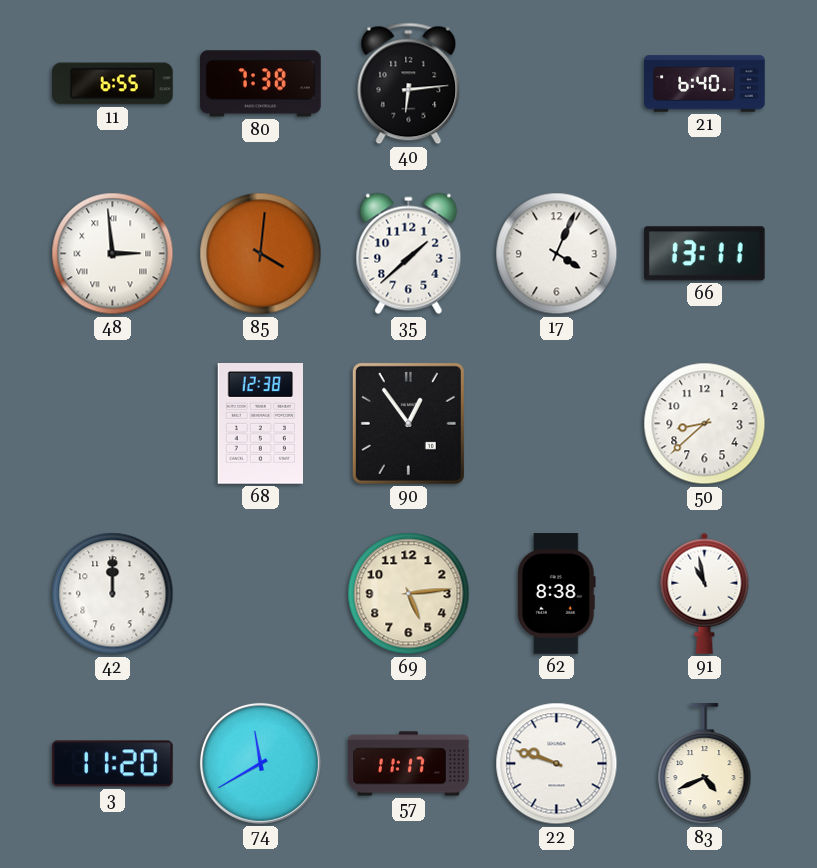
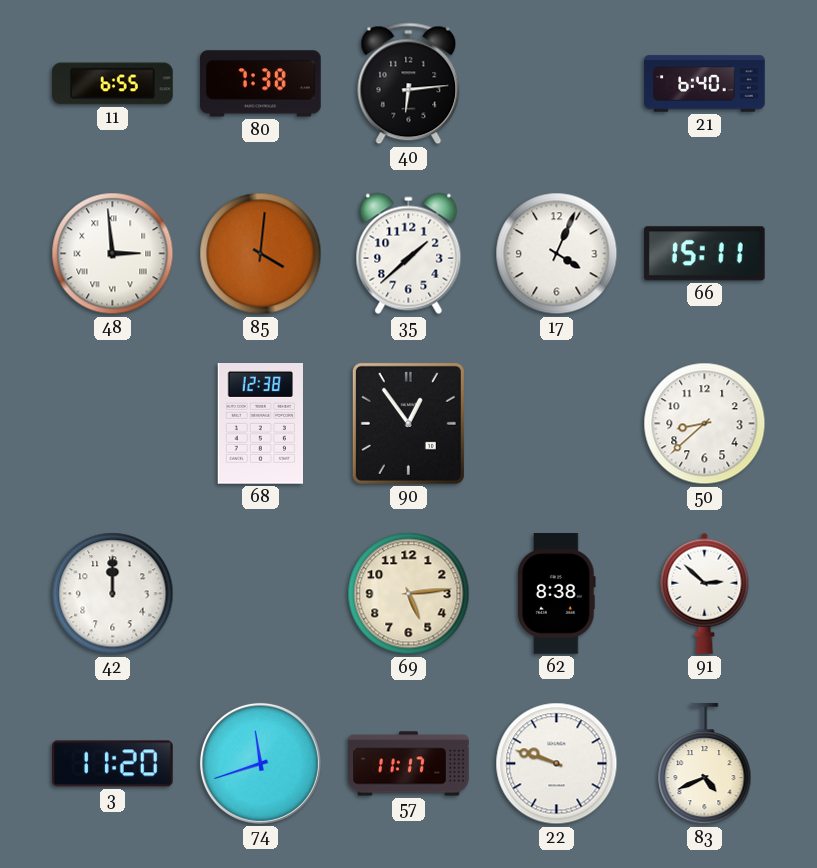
66: 13:11 -> 15:11 (704, 254)
91: 10:58 -> 2:52 (705, 593)
74: 11:40 -> 11:42 (260, 763)
